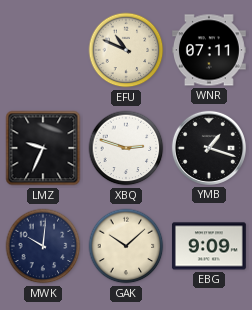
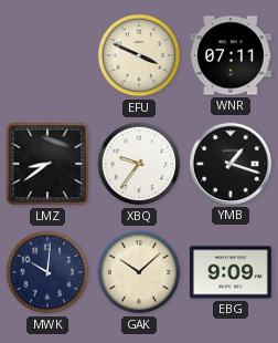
EFU: 10:49 -> 3:49 (139, 55)
LMZ: 9:34 -> 8:39 (47, 164)
XBQ: 2:48 -> 9:36 (139, 164)
